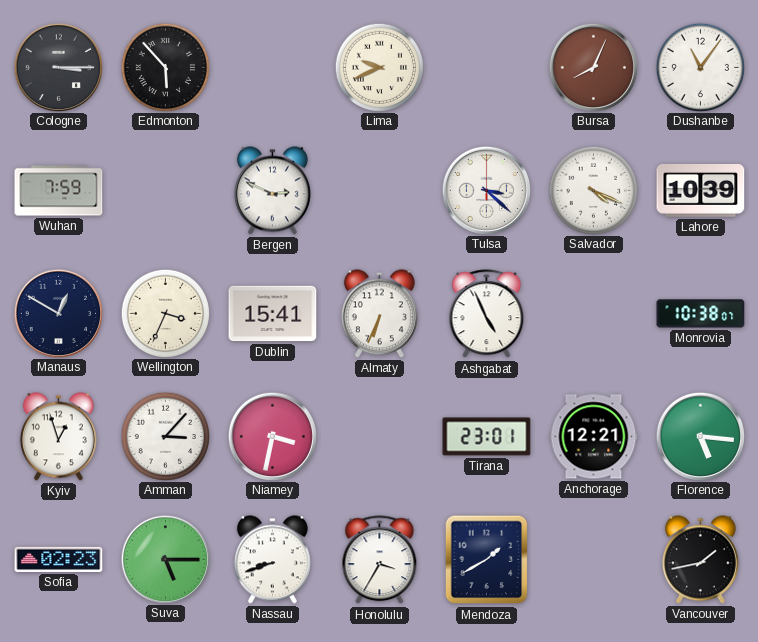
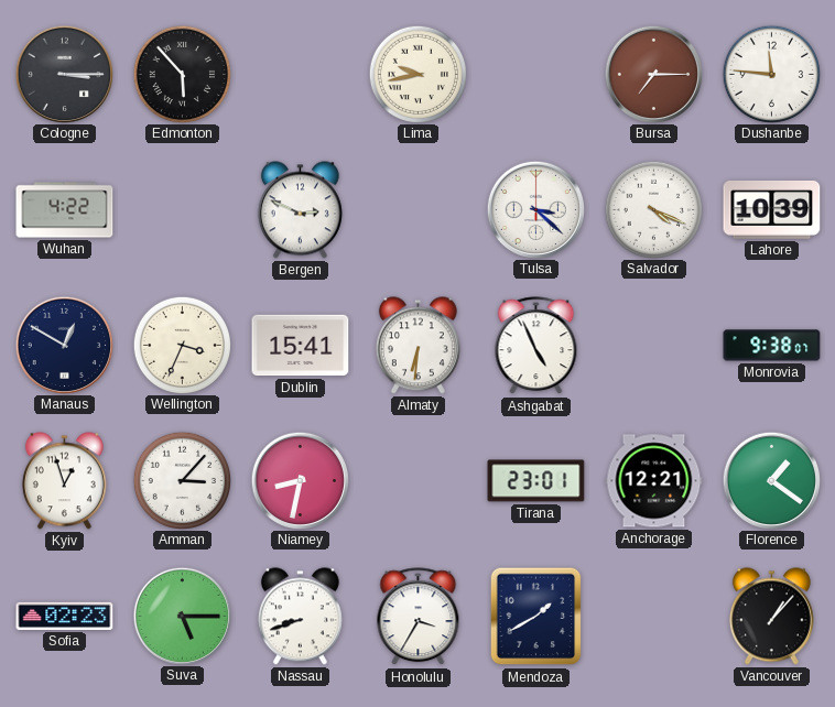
Lima: 9:41 -> 9:43 (417, 74)
Bursa: 8:04 -> 7:15 (653, 74)
Dushanbe: 11:06 -> 11:46 (771, 74)
Wuhan: 7:59 -> 4:22 (65, 210)
Almaty: 6:34 -> 6:31 (417, 346)
Monrovia: 10:38 -> 9:38 (772, 346)
Niamey: 3:32 -> 8:32 (300, 480)
Florence: 5:16 -> 1:21 (771, 480)
Vancouver: 1:43 -> 1:07 (771, 617)
